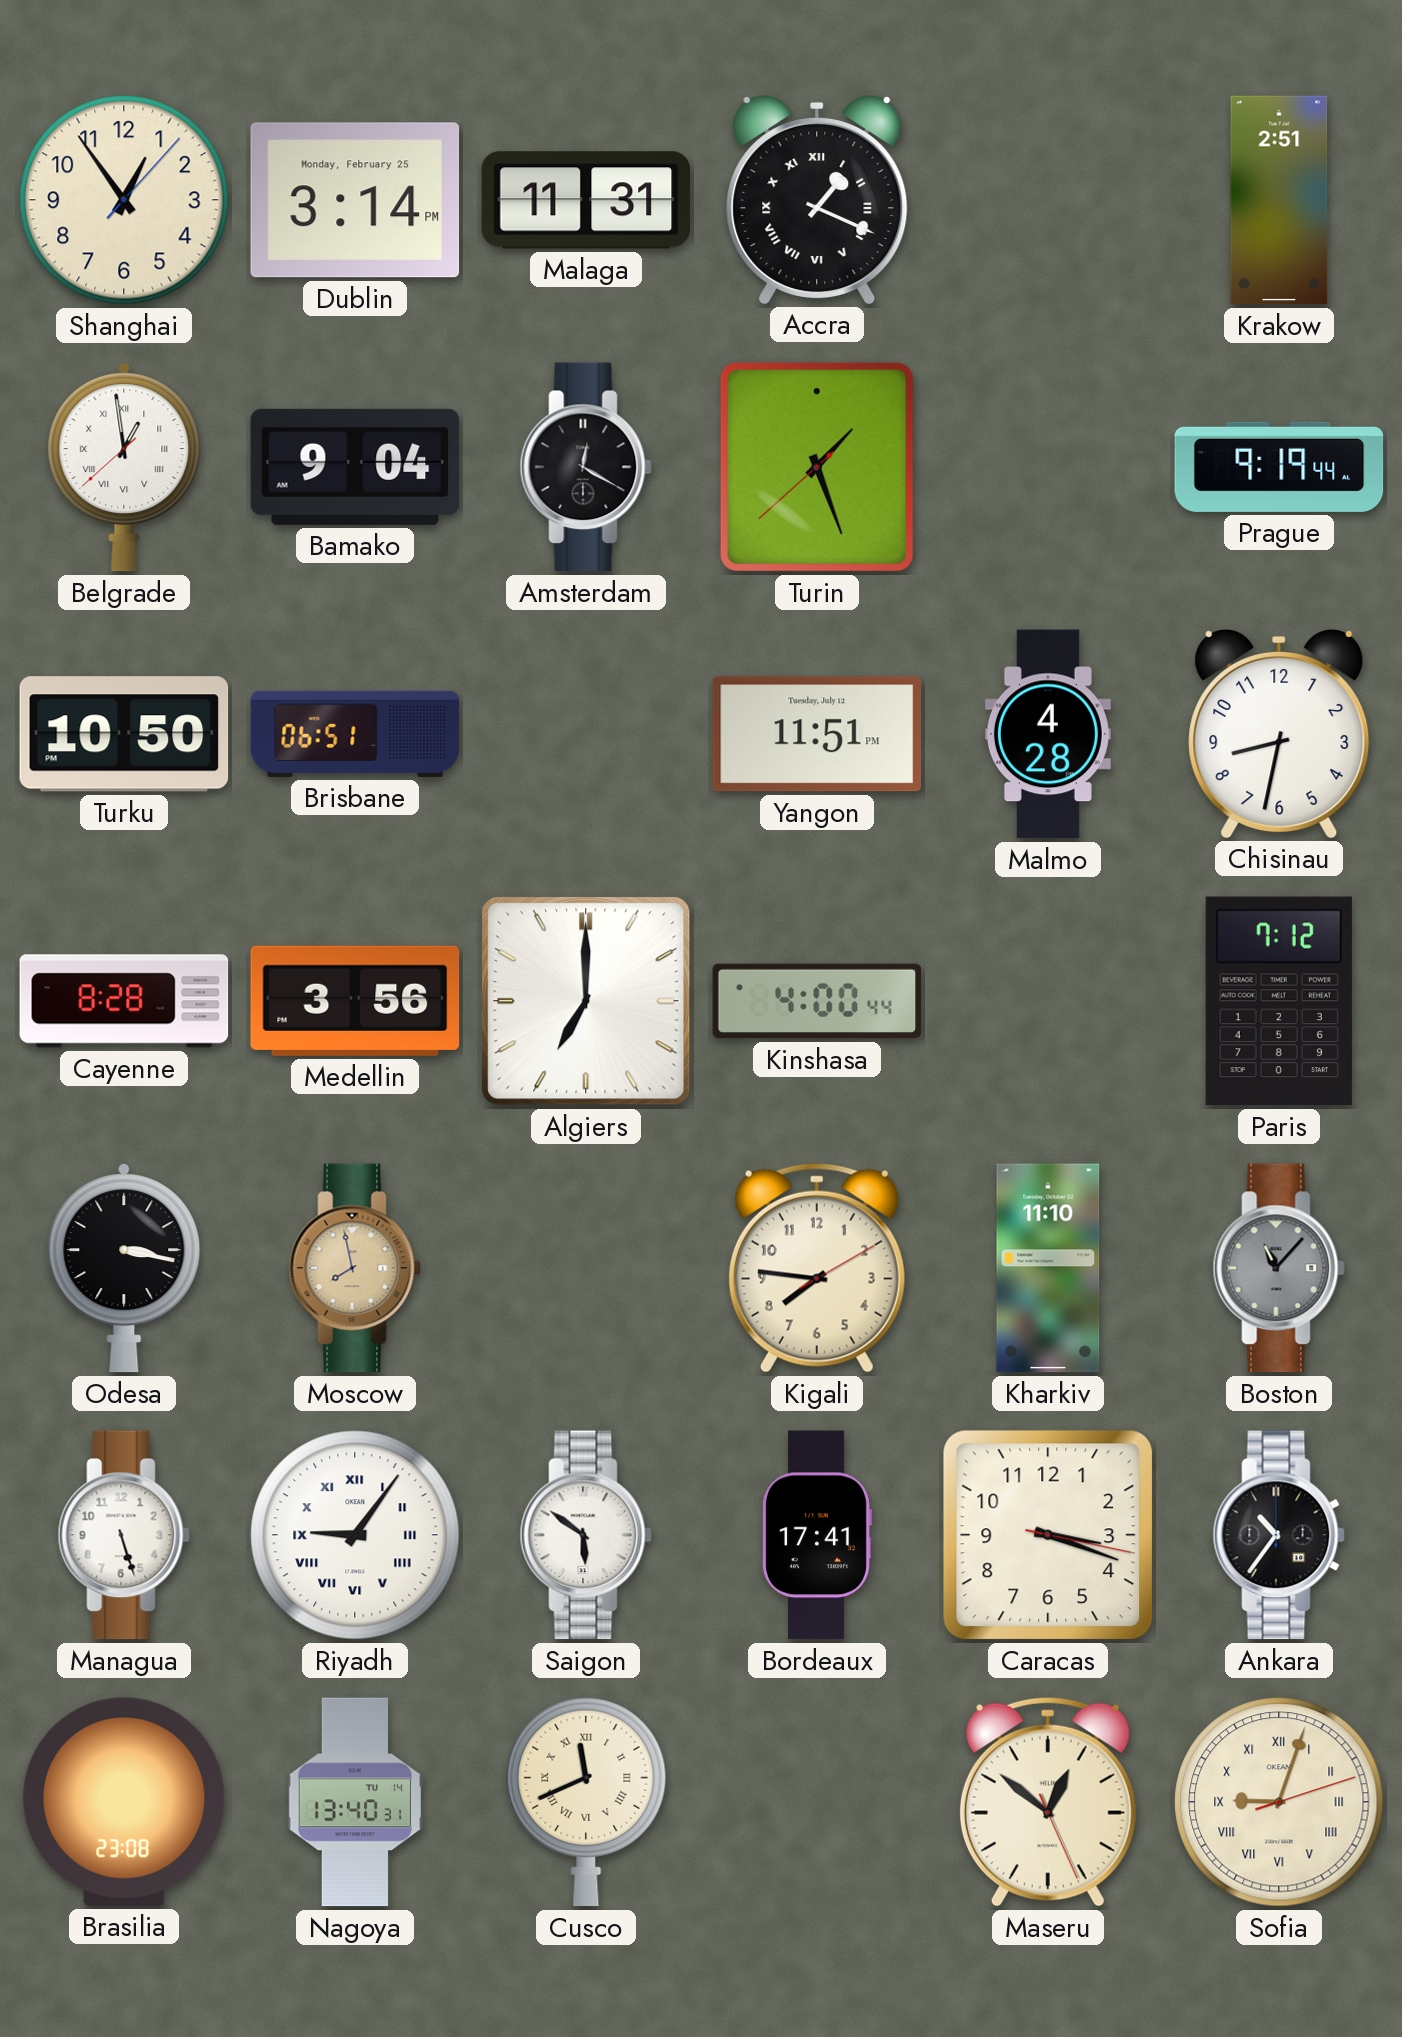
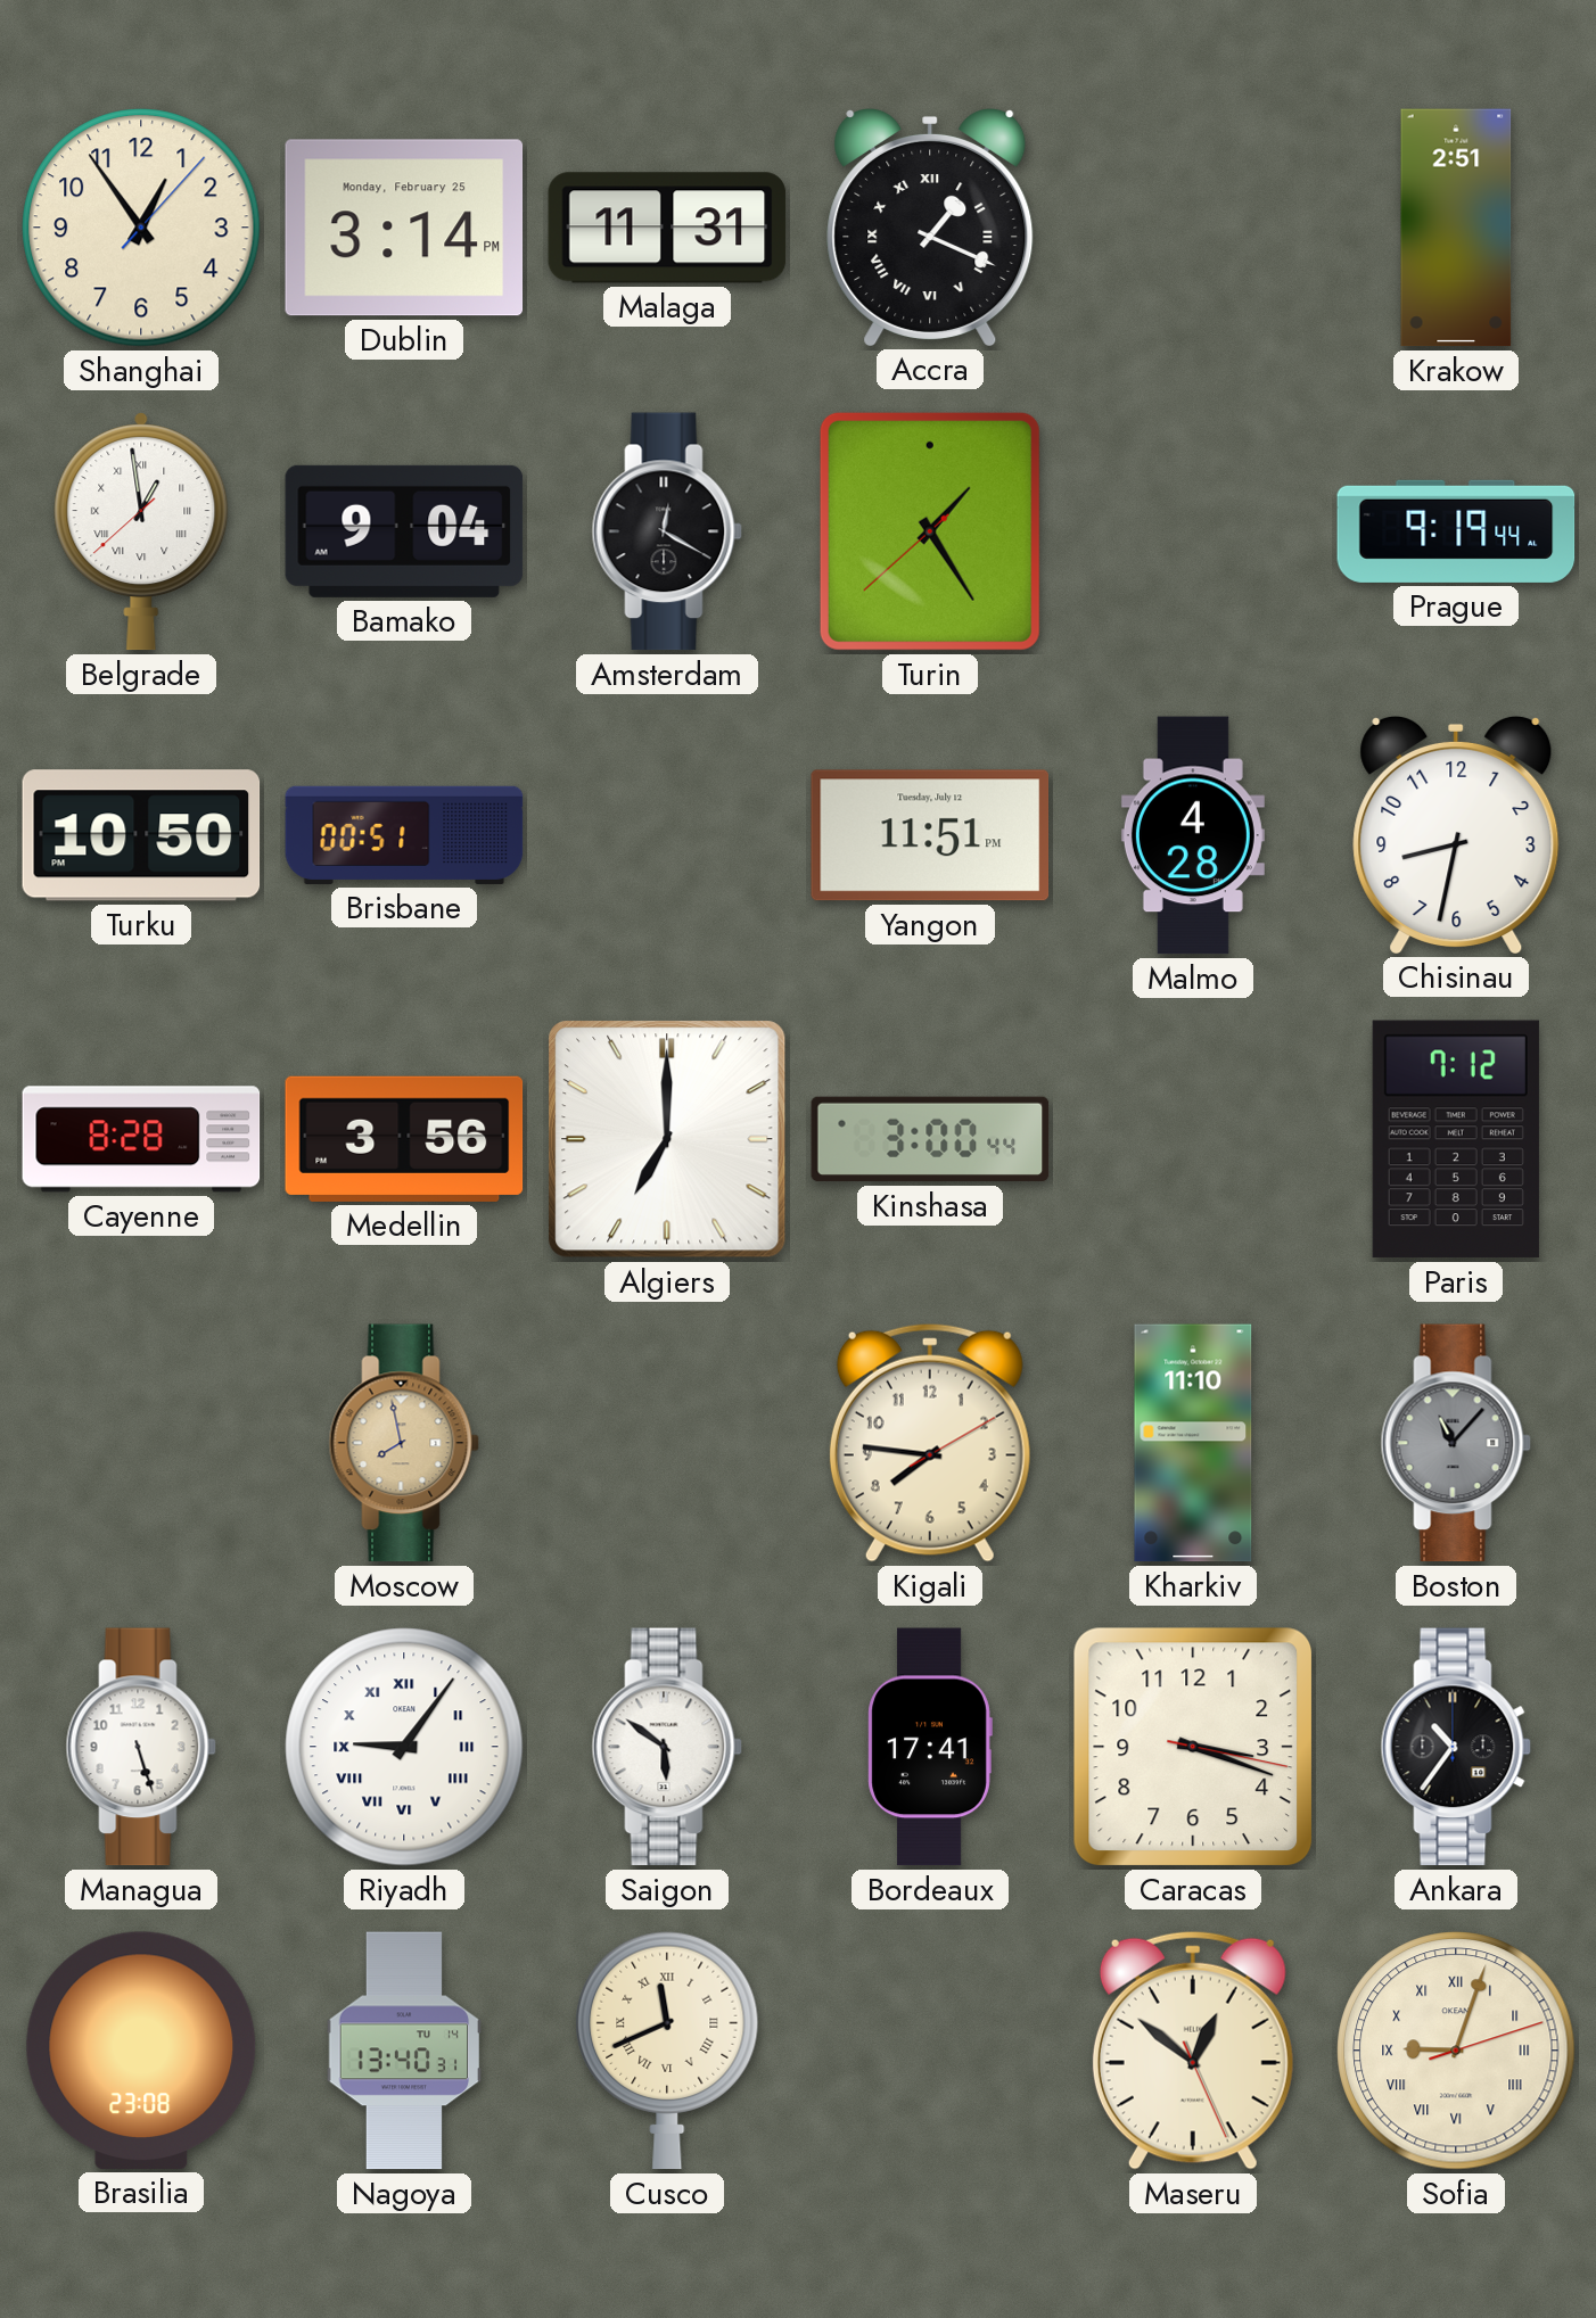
Turin: 1:26 -> 1:24 (930, 531)
Brisbane: 06:51 -> 00:51 (404, 835)
Kinshasa: 4:00 -> 3:00 (930, 1139)
Odesa: 3:17 -> none (124, 1268)
